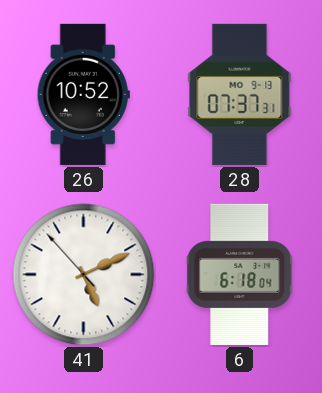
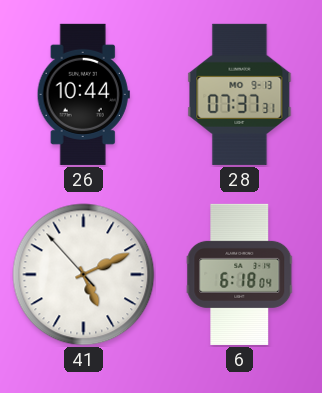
26: 10:52 -> 10:44 (83, 94)
